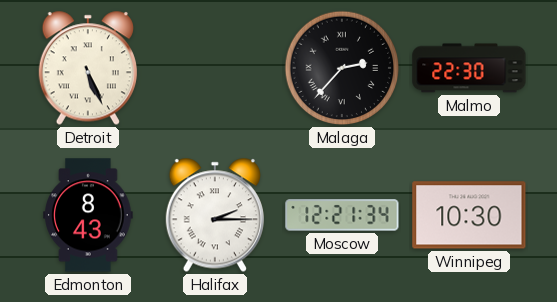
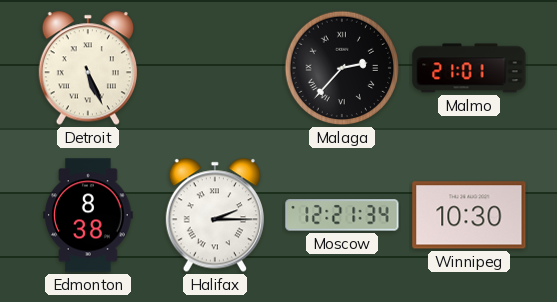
Malmo: 22:30 -> 21:01 (469, 68)
Edmonton: 8:43 -> 8:38 (88, 215)
